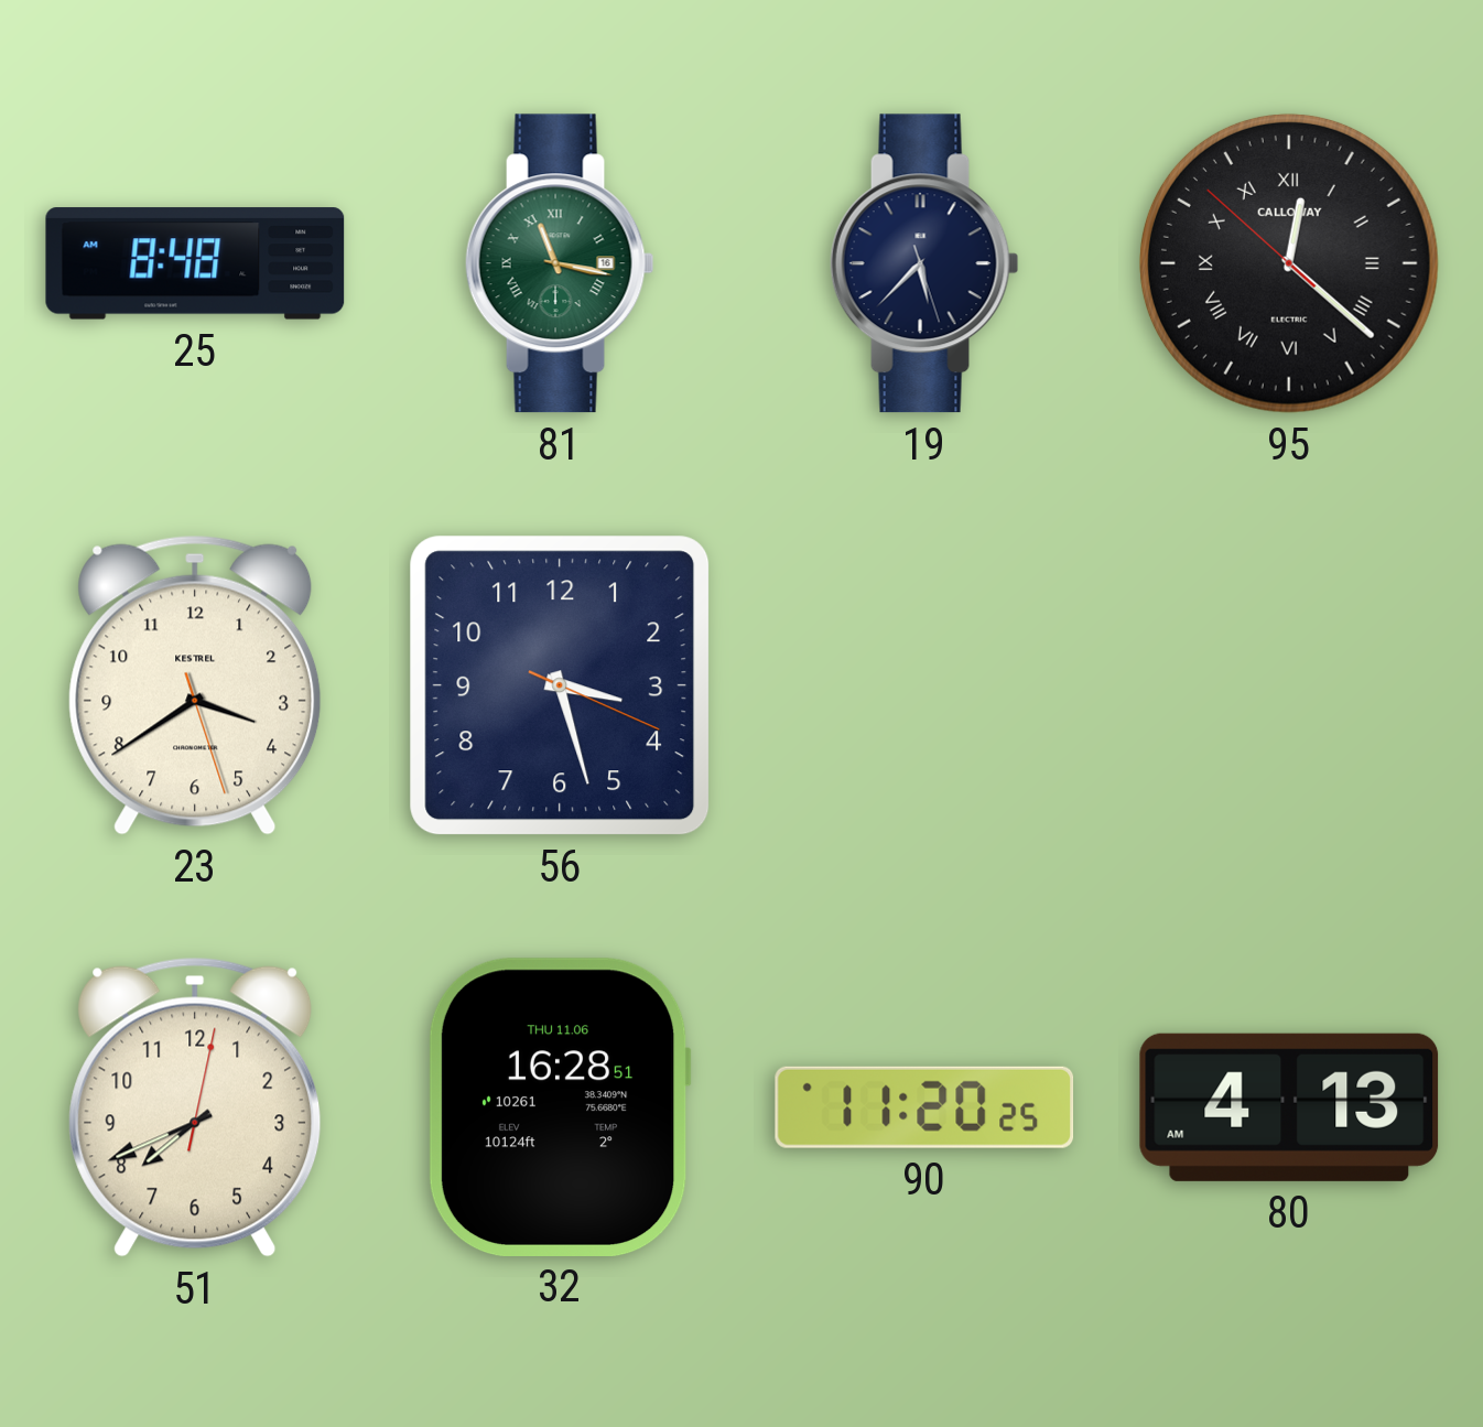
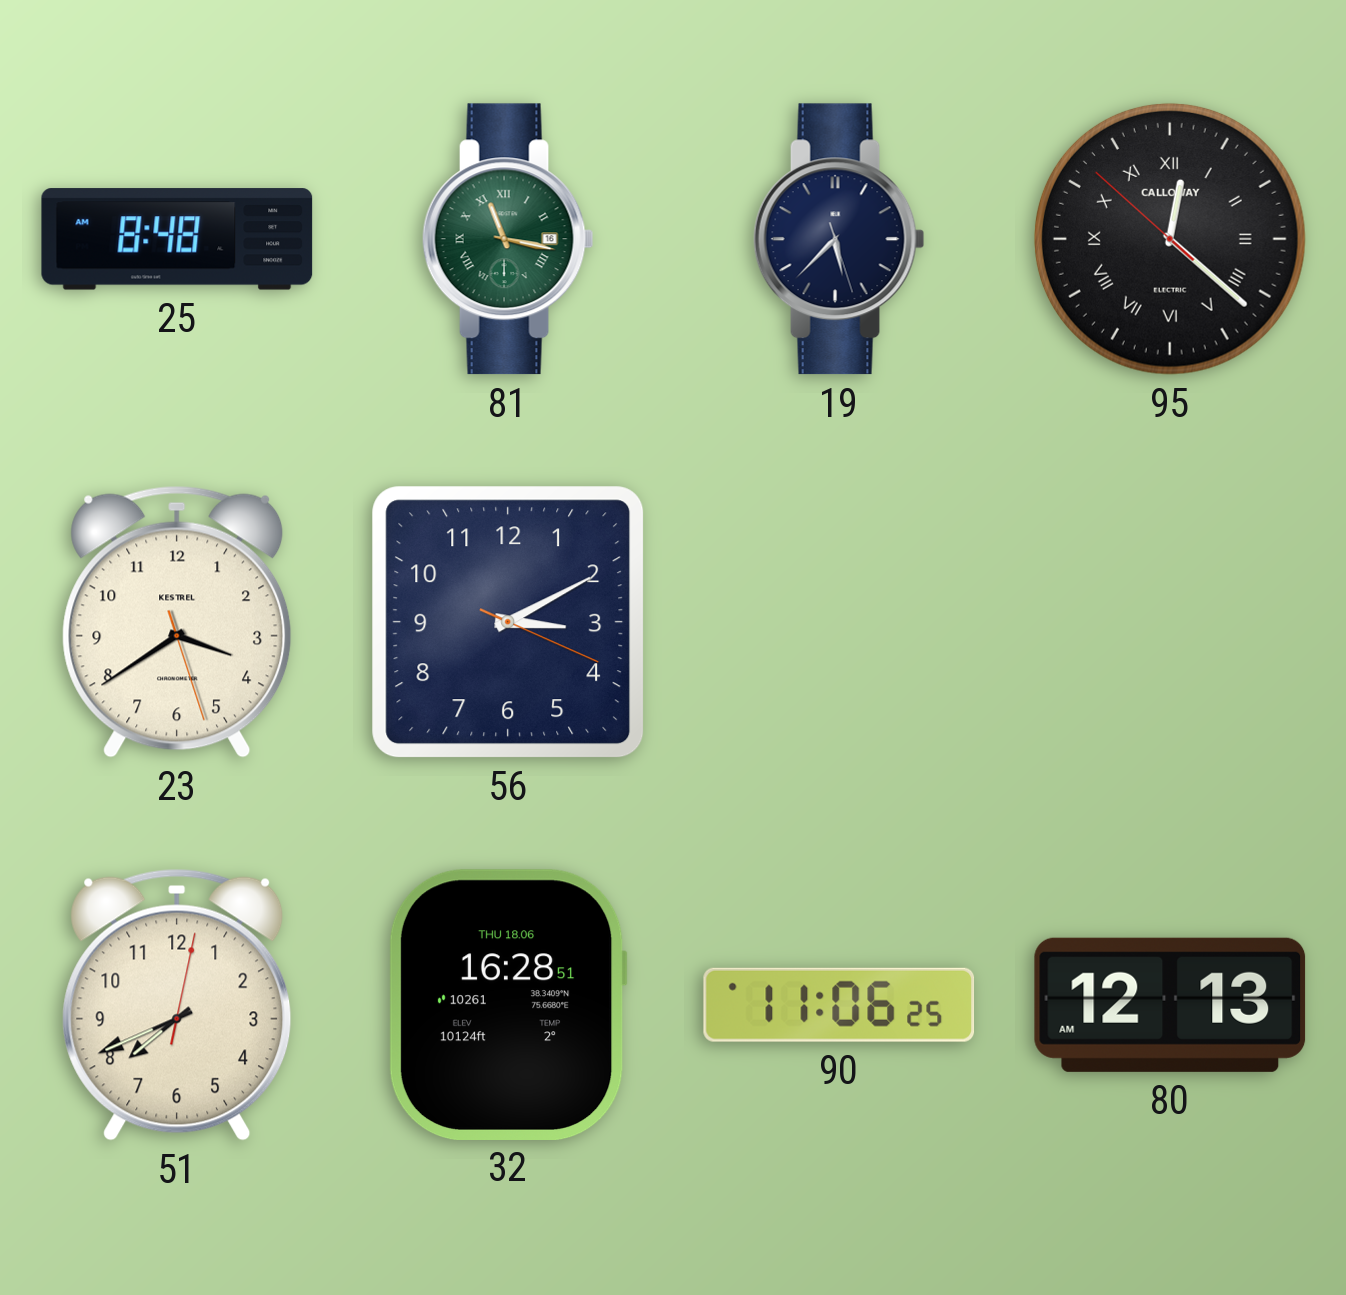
56: 3:27 -> 3:10 (508, 622)
32 date: THU 11.06 -> THU 18.06 (508, 1004)
90: 11:20 -> 11:06 (839, 1005)
80: 4:13 -> 12:13 (1170, 1005)
